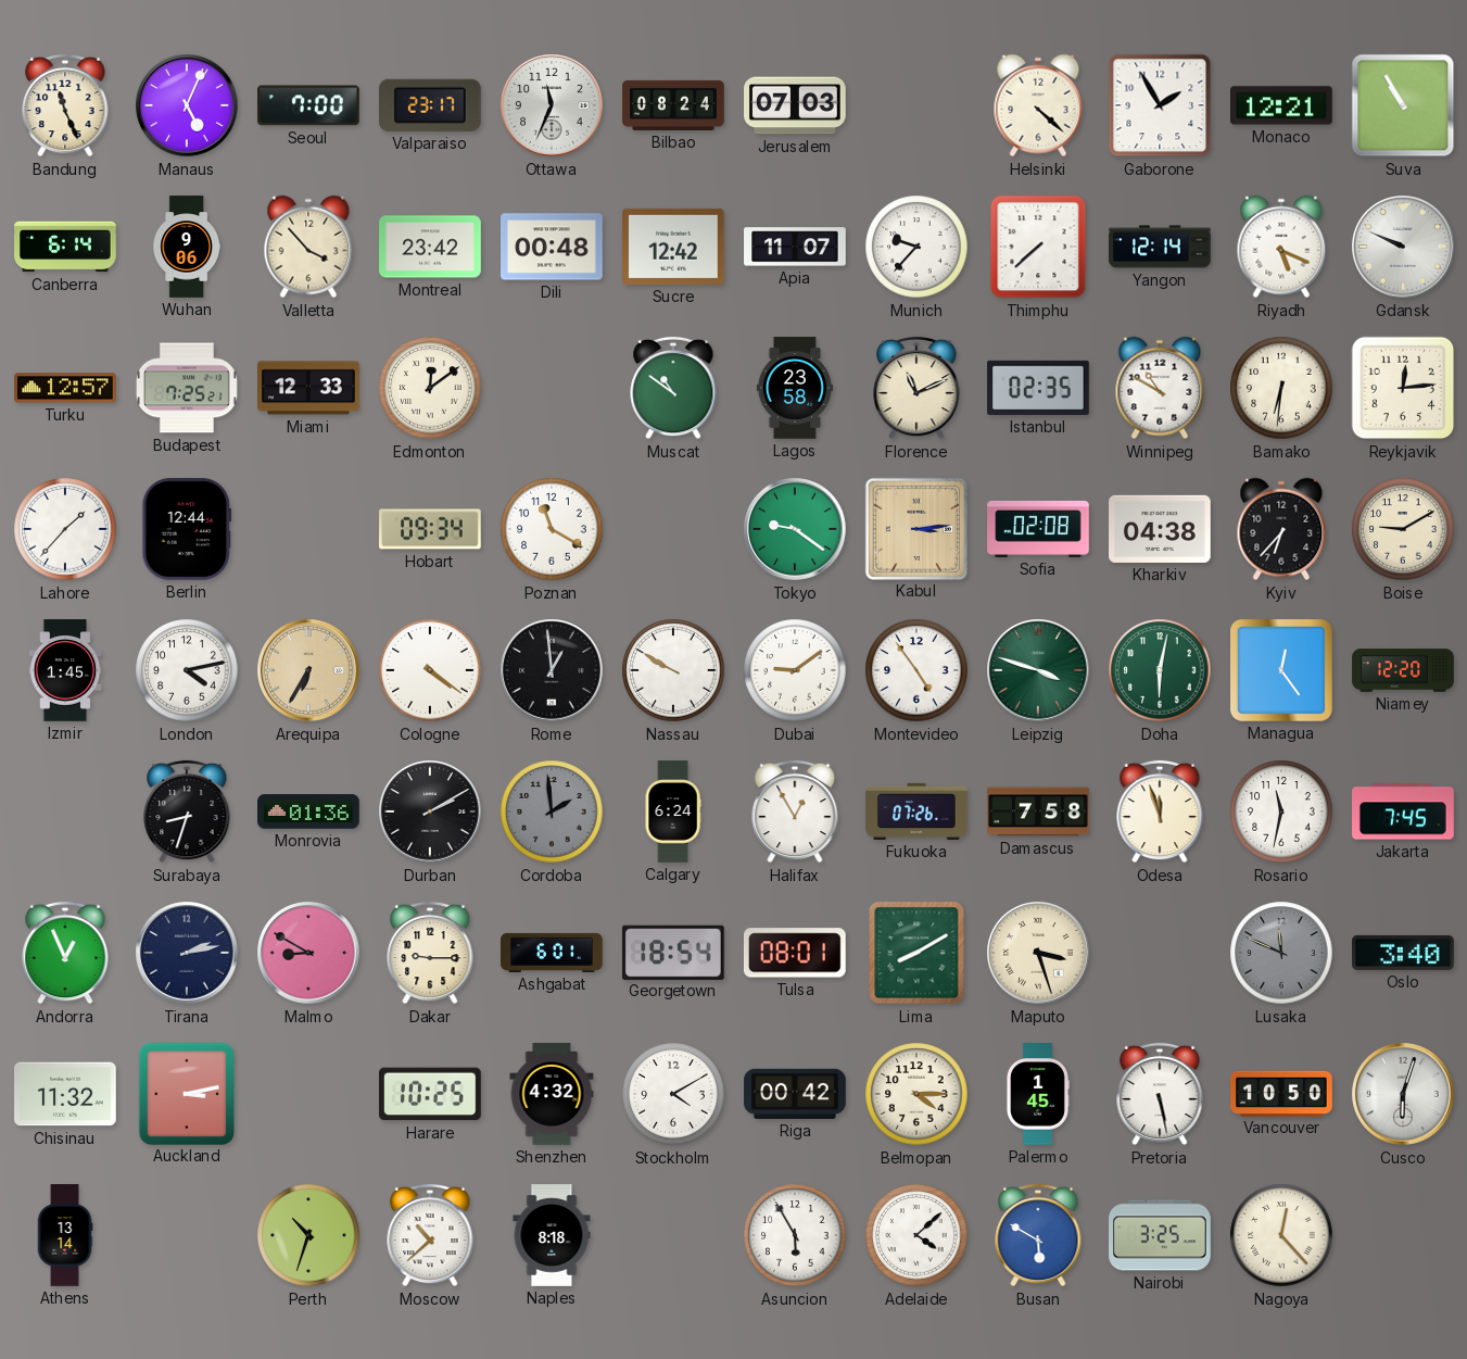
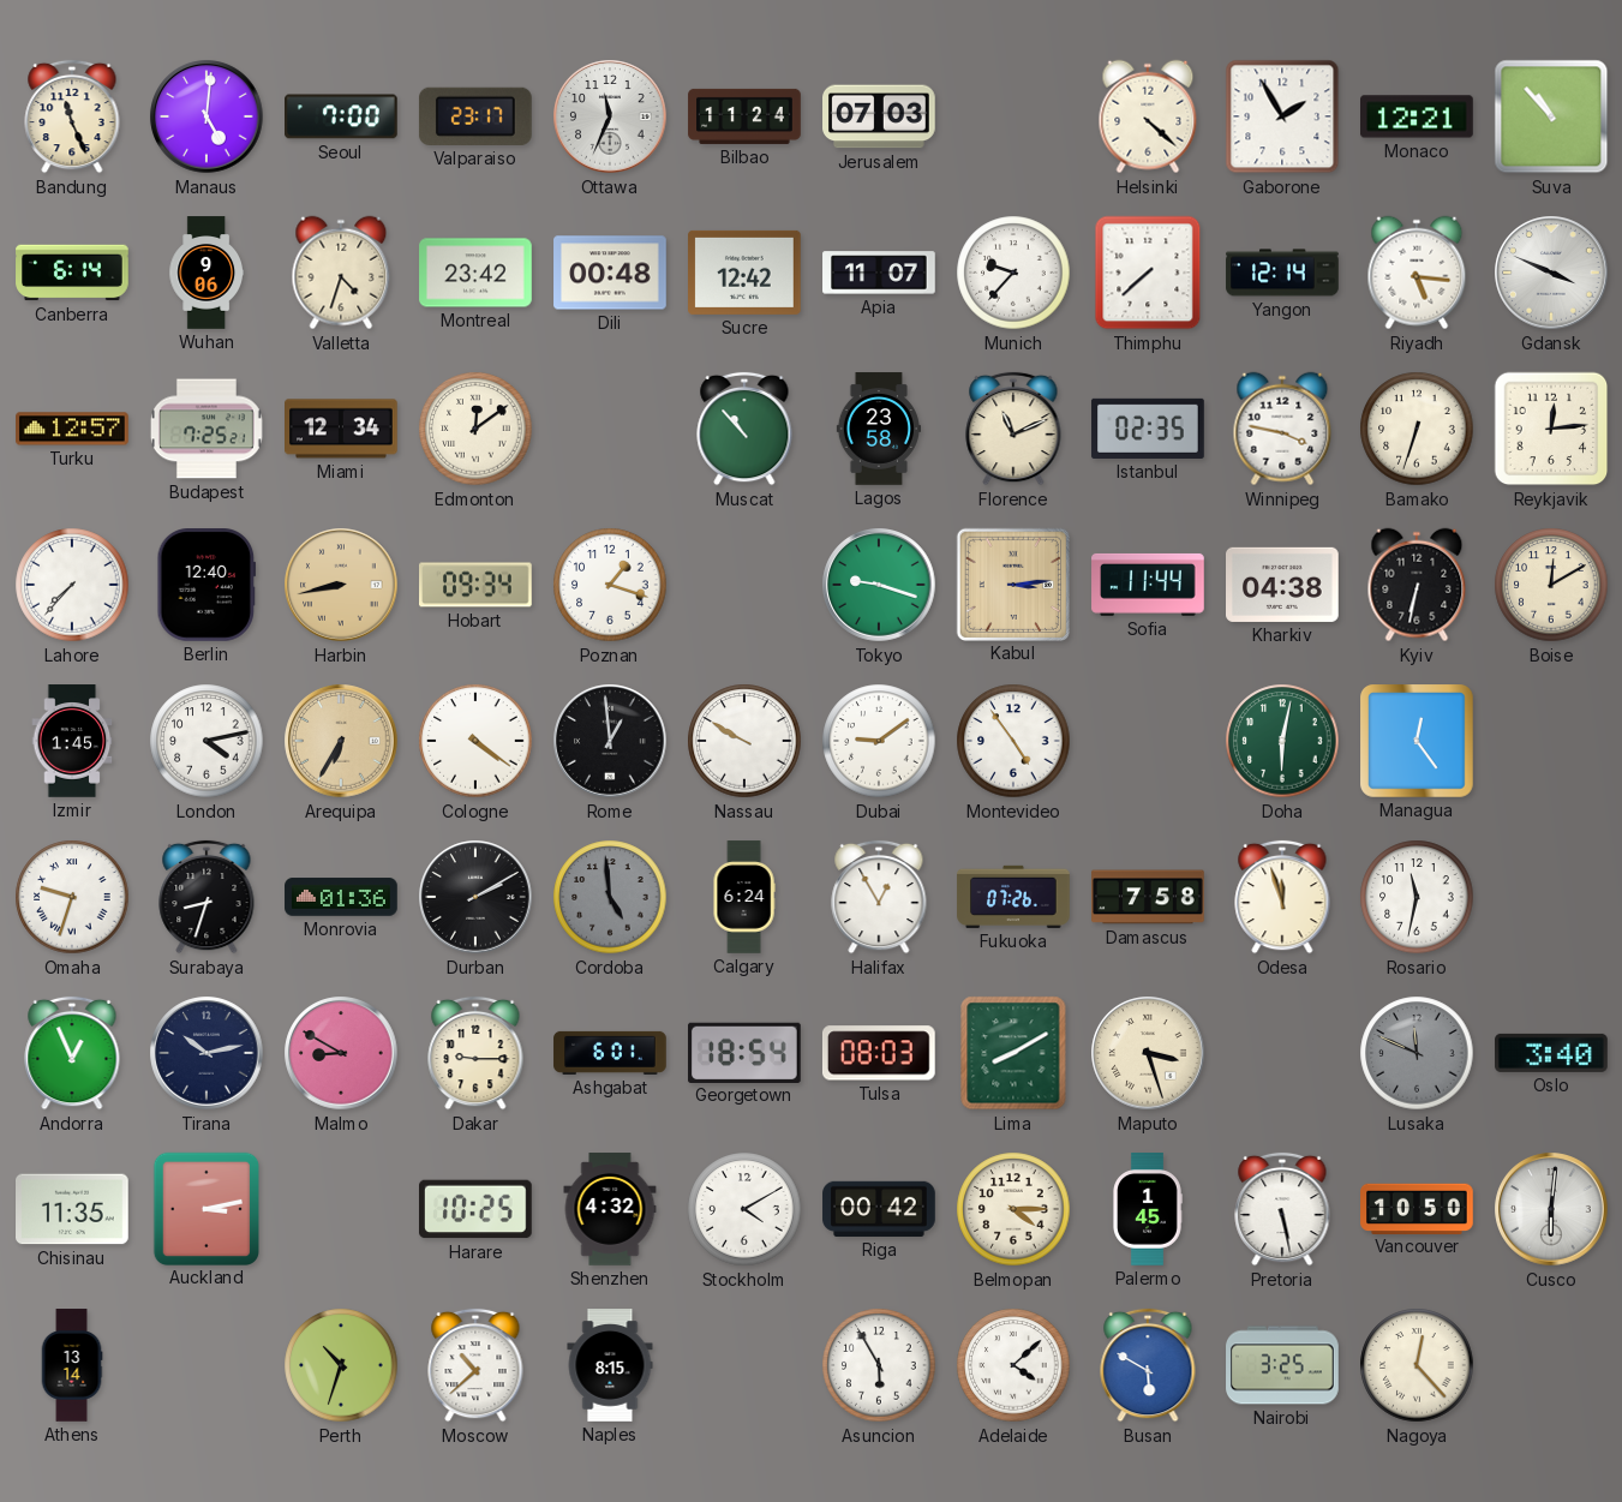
Manaus: 5:04 -> 5:01 (207, 116)
Bilbao: 08:24 -> 11:24 (744, 116)
Suva: 10:55 -> 10:53 (1551, 116)
Valletta: 3:53 -> 4:33 (341, 273)
Riyadh: 5:19 -> 5:16 (1417, 273)
Gdansk: 9:49 -> 3:49 (1551, 273)
Miami: 12:33 -> 12:34 (341, 429)
Muscat: 10:51 -> 10:53 (744, 429)
Winnipeg: 10:50 -> 3:47 (1282, 429)
Bamako: 6:31 -> 6:33 (1417, 429)
Lahore: 1:37 -> 7:37 (72, 585)
Berlin: 12:44 -> 12:40 (207, 586)
Harbin: none -> 8:43 (341, 585)
Poznan: 11:20 -> 1:18 (610, 585)
Tokyo: 9:21 -> 9:18 (879, 585)
Sofia: 02:08 -> 11:44 (1148, 585)
Kyiv: 6:37 -> 6:32 (1417, 585)
Boise: 9:10 -> 12:10 (1551, 585)
Leipzig: 3:48 -> none (1038, 670)
Niamey: 12:20 -> none (1403, 670)
Omaha: none -> 9:33 (72, 897)
Cordoba: 1:59 -> 4:59 (610, 897)
Jakarta: 7:45 -> none (1403, 811)
Tirana: 2:13 -> 10:13 (207, 1053)
Tulsa: 08:01 -> 08:03 (879, 1053)
Chisinau: 11:32 -> 11:35 (73, 1209)
Cusco: 6:03 -> 6:01 (1551, 1209)
Naples: 8:18 -> 8:15 (610, 1365)
